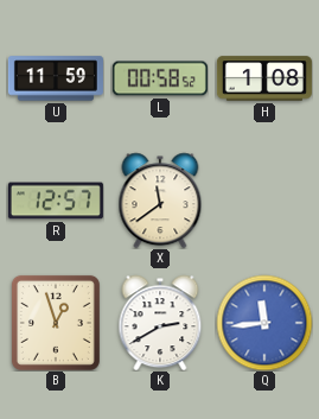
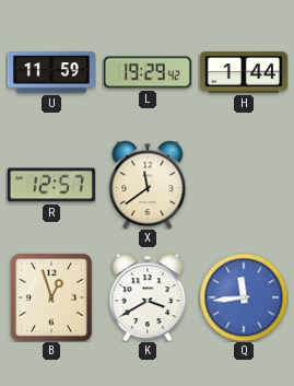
L: 00:58 -> 19:29 (148, 72)
H: 1:08 -> 1:44 (244, 72)
K: 2:40 -> 3:40 (148, 297)
